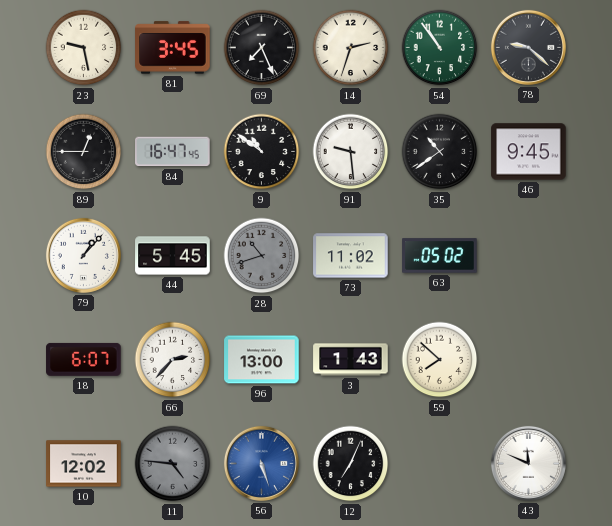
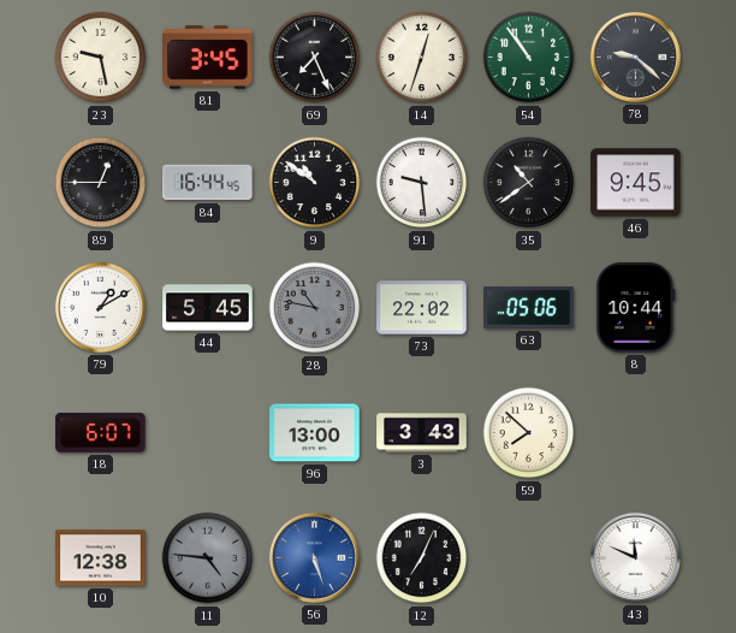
14: 2:33 -> 12:33 (422, 58)
84: 16:47 -> 16:44 (208, 183)
79: 1:07 -> 1:10 (100, 307)
28: 10:42 -> 10:47 (315, 308)
73: 11:02 -> 22:02 (422, 308)
63: 05:02 -> 05:06 (529, 308)
8: none -> 10:44 (636, 308)
66: 2:37 -> none (173, 360)
3: 1:43 -> 3:43 (422, 433)
10: 12:02 -> 12:38 (101, 558)
